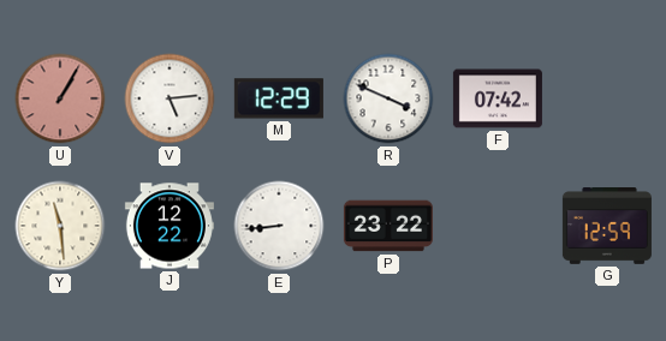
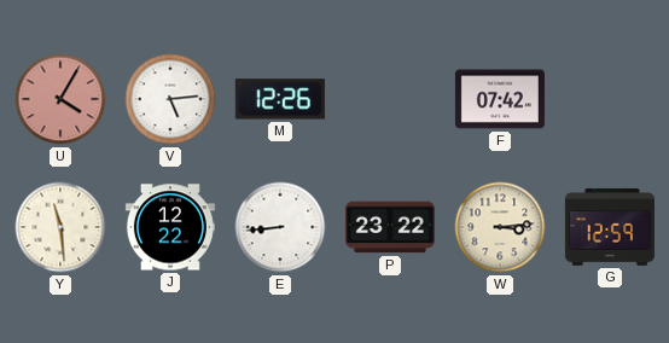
U: 1:05 -> 4:05 (60, 99)
M: 12:29 -> 12:26 (280, 99)
R: 3:49 -> none (388, 98)
W: none -> 3:14 (500, 227)
